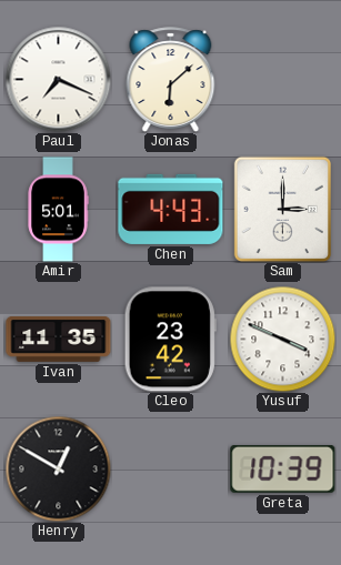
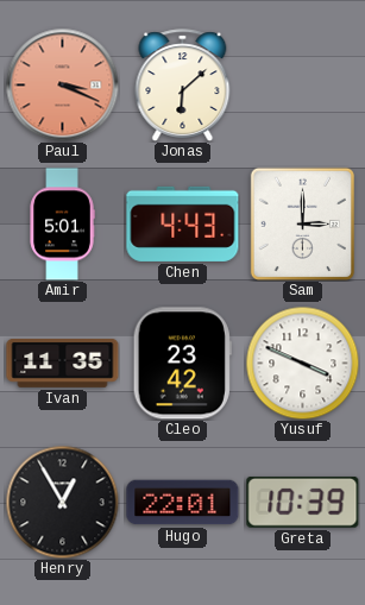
Paul: 7:19 -> 3:19 (62, 84)
Paul dial: white -> salmon (62, 84)
Henry: 12:50 -> 12:55 (62, 502)
Hugo: none -> 22:01 (183, 503)
